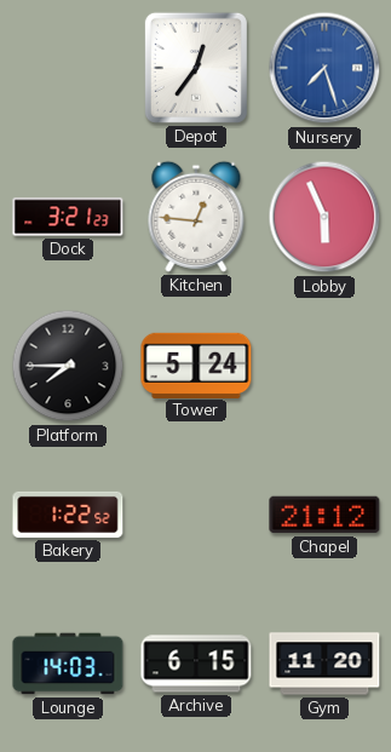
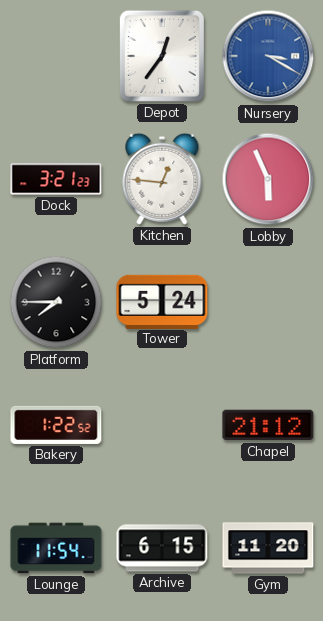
Nursery: 7:27 -> 3:20 (268, 56)
Lounge: 14:03 -> 11:54 (56, 548)
